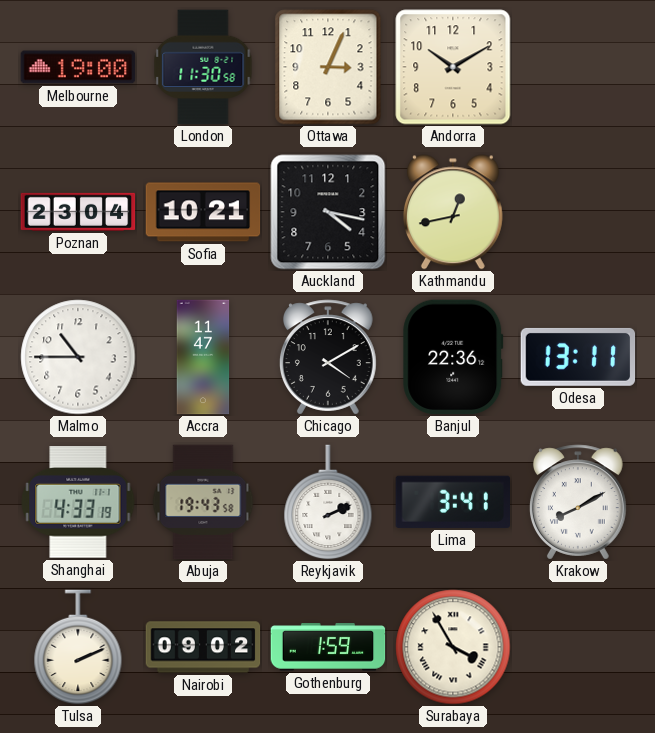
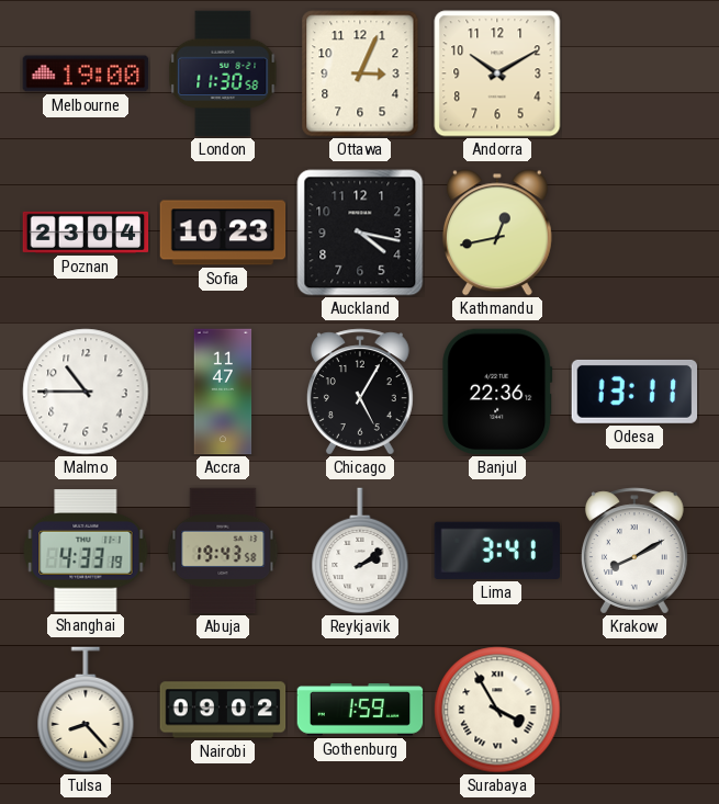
Sofia: 10:21 -> 10:23 (223, 233)
Chicago: 4:10 -> 5:05 (360, 392)
Reykjavik: 2:11 -> 2:09 (360, 551)
Tulsa: 2:11 -> 8:23 (86, 710)
